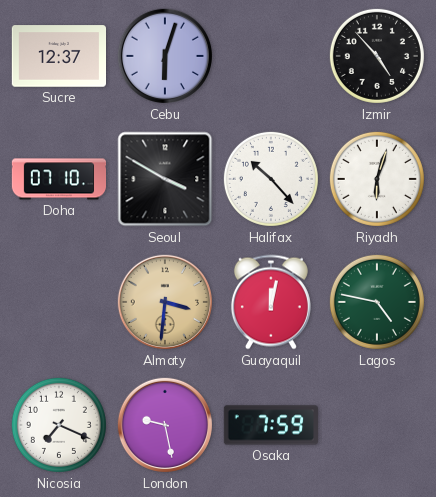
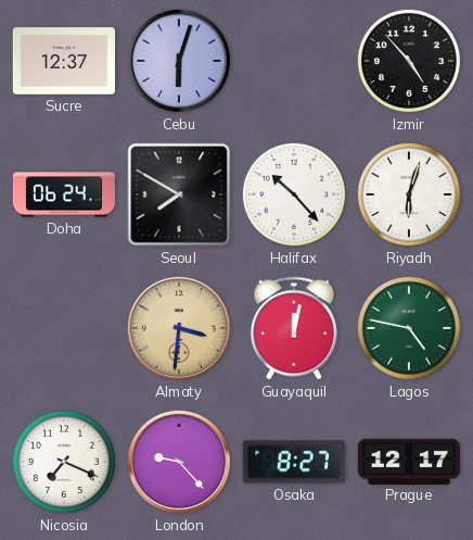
Doha: 07:10 -> 06:24 (64, 194)
Seoul: 3:50 -> 7:50 (179, 194)
London: 9:28 -> 9:23 (179, 462)
Osaka: 7:59 -> 8:27 (293, 462)
Prague: none -> 12:17 (408, 461)
